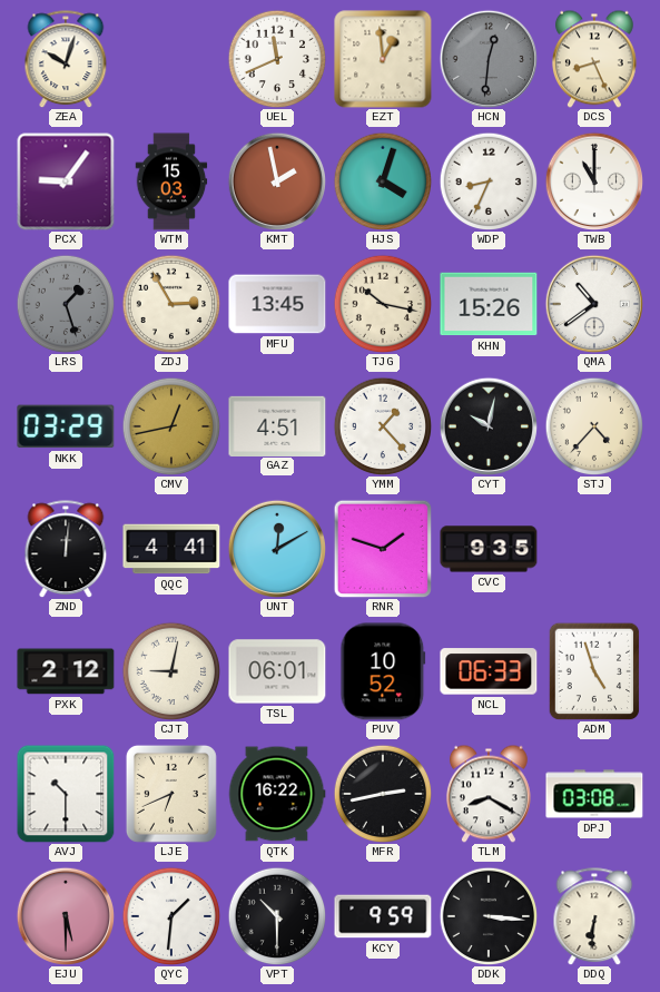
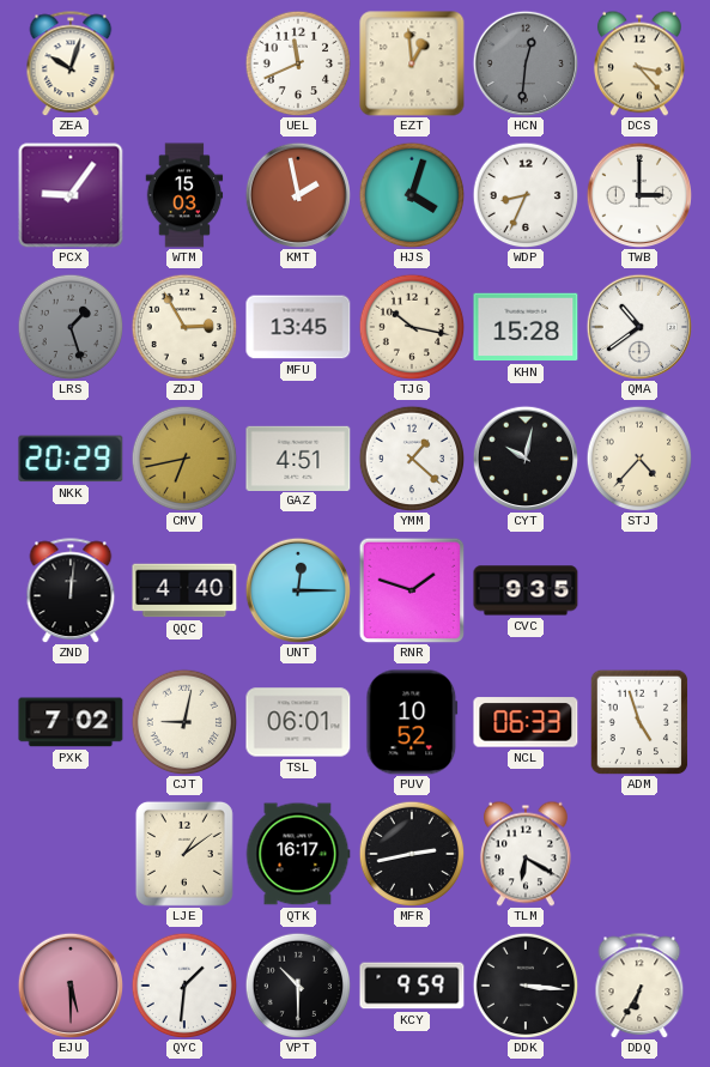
DCS: 8:26 -> 3:23 (639, 63)
TWB: 11:00 -> 3:00 (638, 194)
KHN: 15:26 -> 15:28 (526, 327)
NKK: 03:29 -> 20:29 (71, 459)
CMV: 12:43 -> 6:43 (184, 459)
YMM: 1:23 -> 1:22 (412, 459)
QQC: 4:41 -> 4:40 (184, 590)
UNT: 12:10 -> 12:15 (297, 589)
PXK: 2:12 -> 7:02 (71, 722)
AVJ: 10:30 -> none (66, 794)
LJE: 6:41 -> 1:09 (184, 854)
QTK: 16:22 -> 16:17 (298, 854)
TLM: 8:20 -> 6:20 (526, 854)
DPJ: 03:08 -> none (594, 794)
DDQ: 6:31 -> 6:35 (639, 986)
